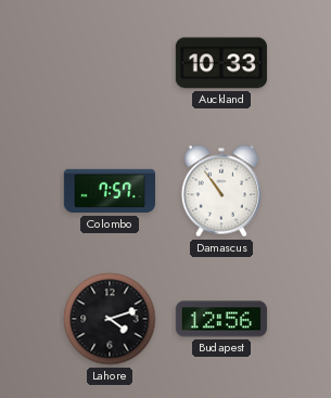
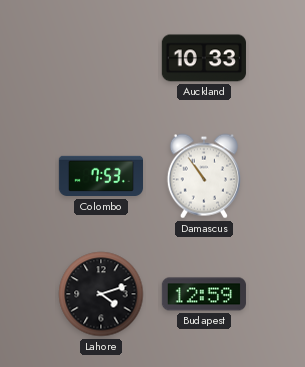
Colombo: 7:57 -> 7:53 (100, 176)
Budapest: 12:56 -> 12:59 (204, 294)
